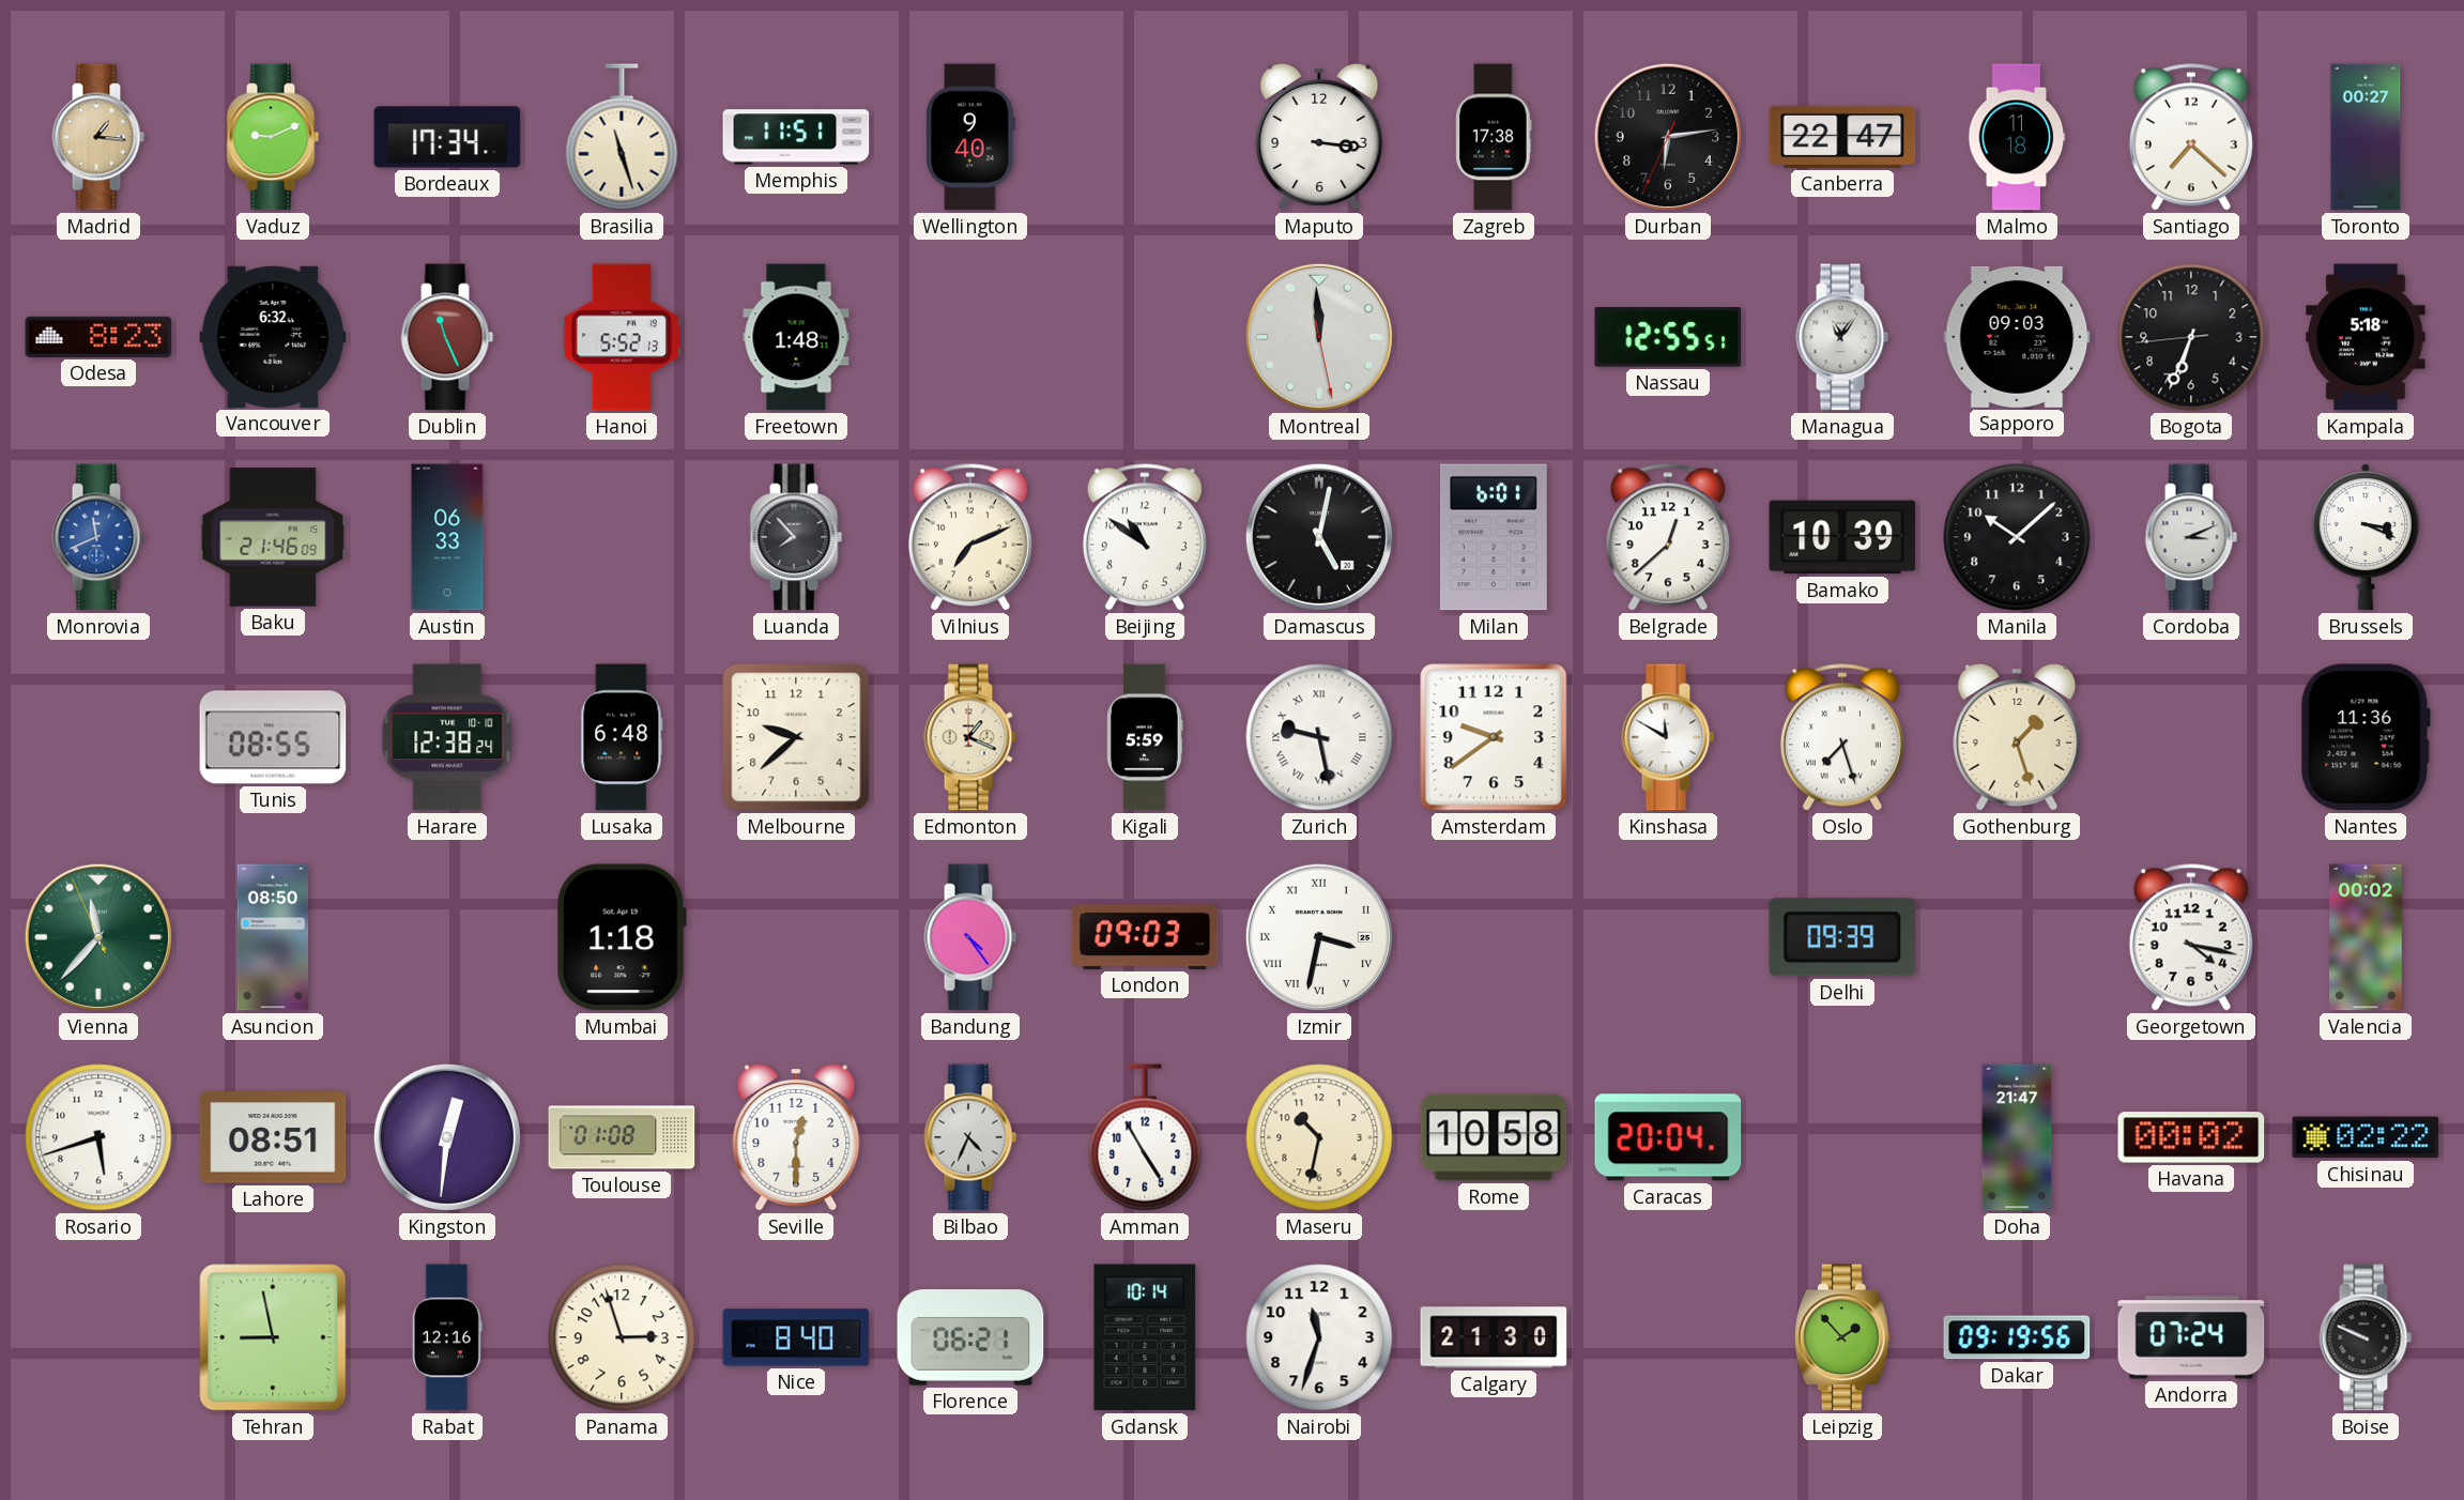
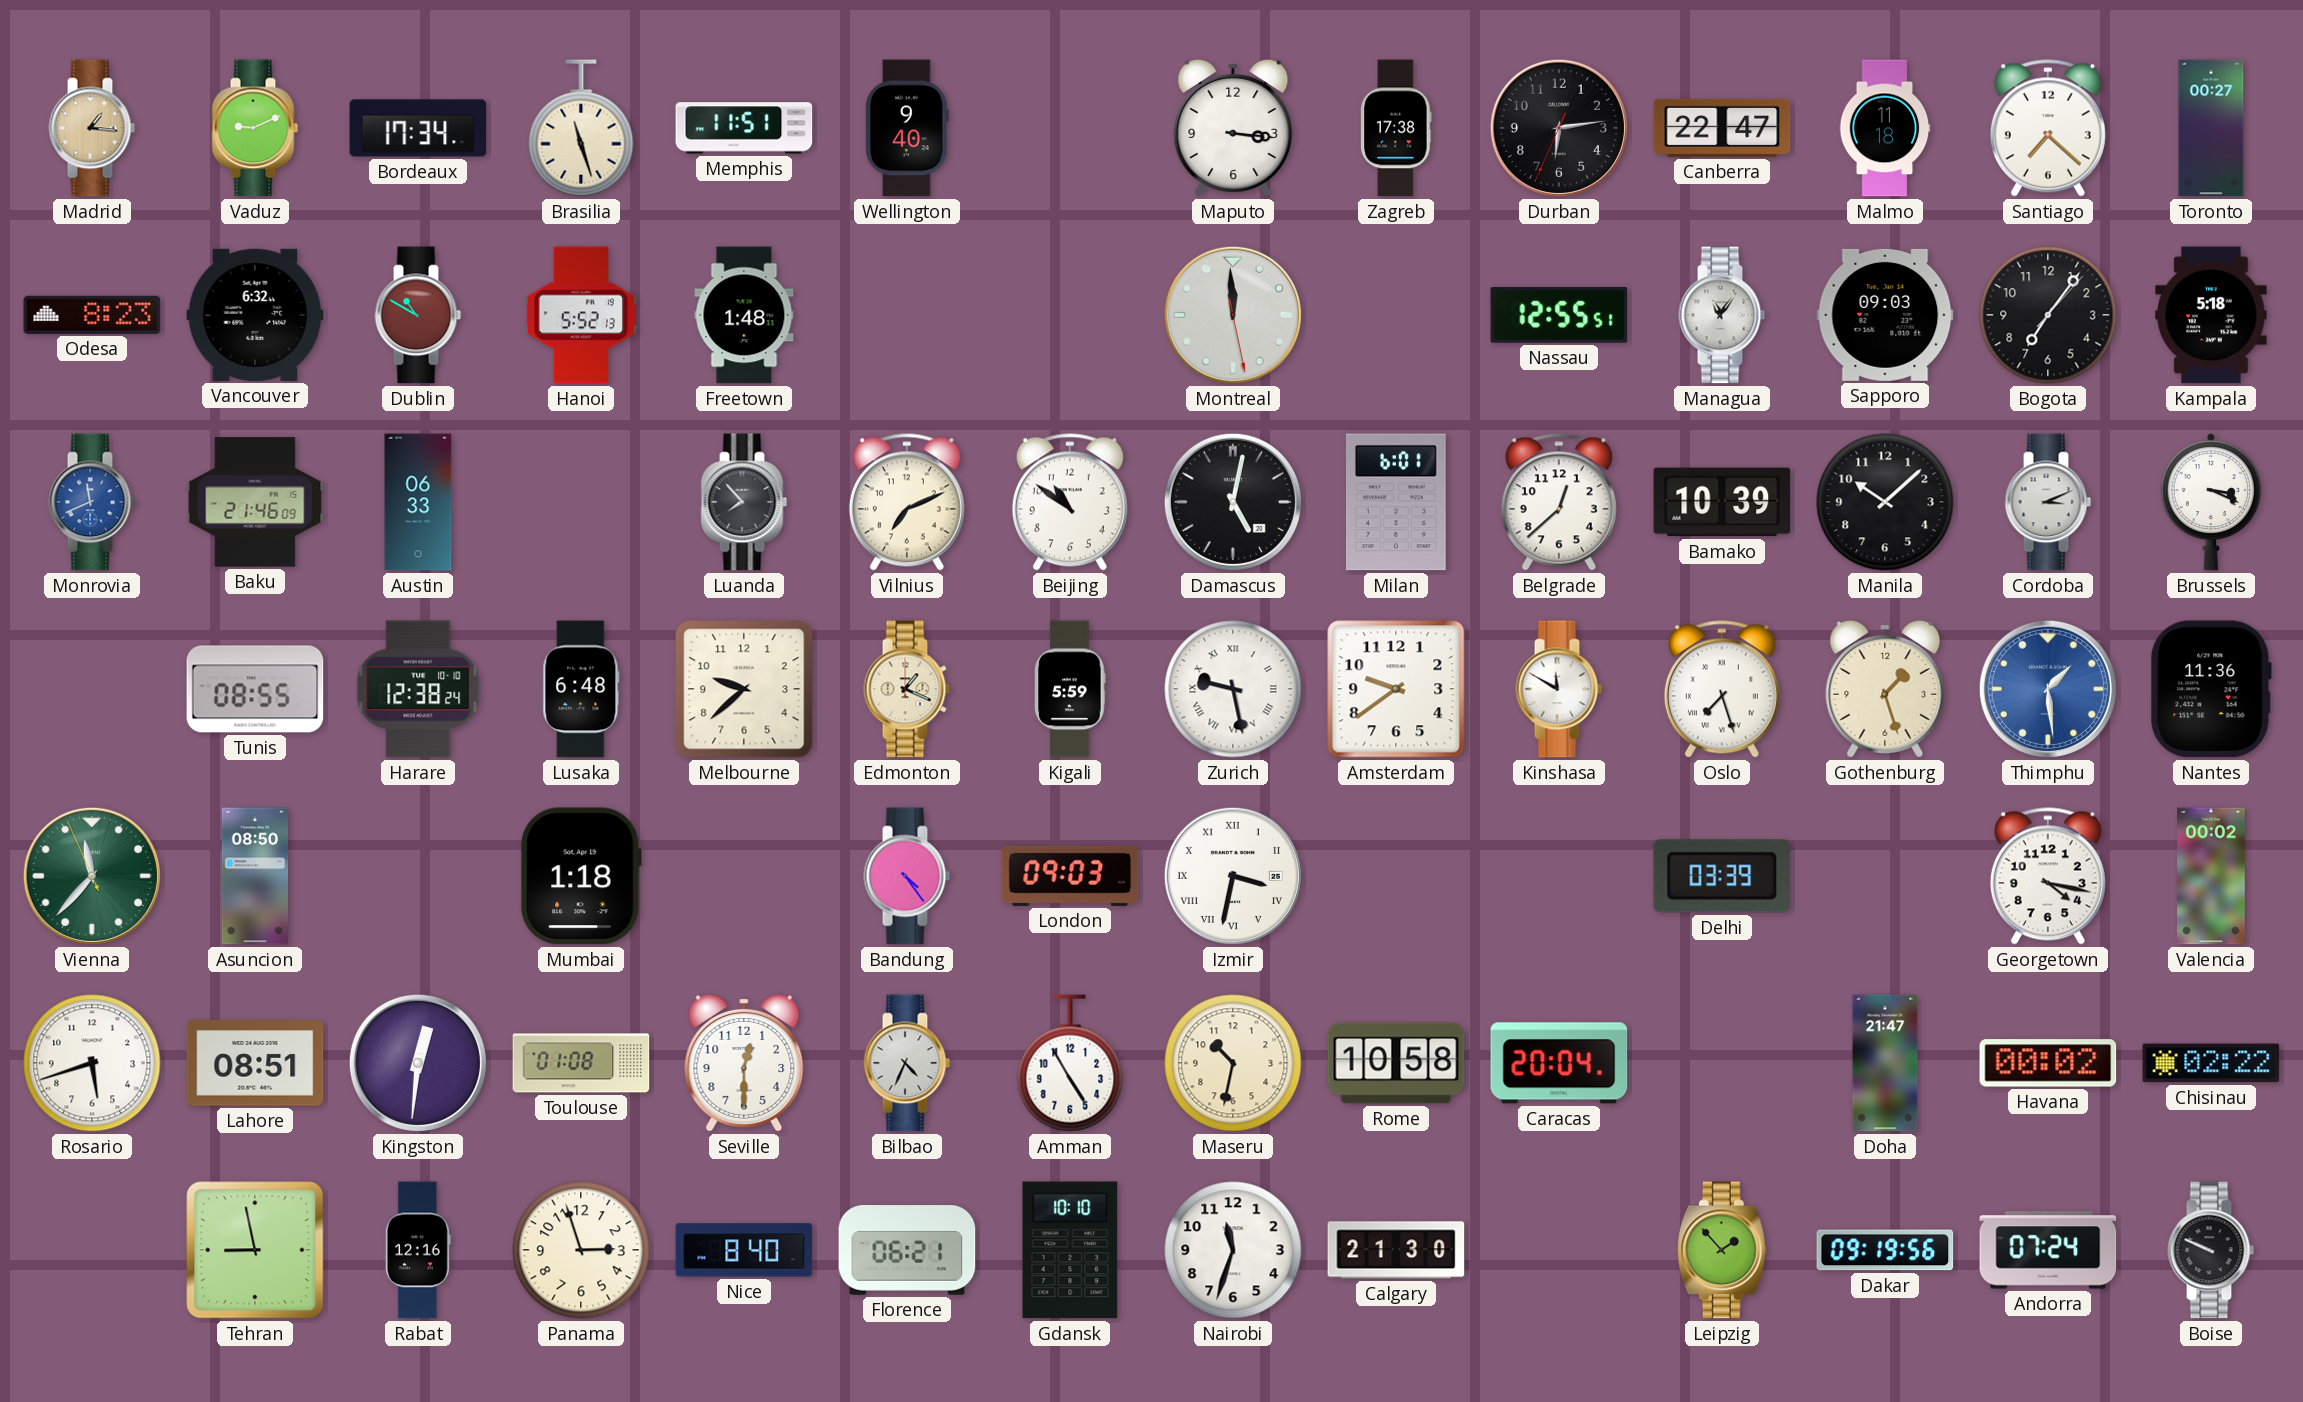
Dublin: 11:26 -> 10:50 (418, 315)
Bogota: 6:33 -> 7:06 (2048, 315)
Thimphu: none -> 1:29 (2048, 689)
Delhi: 09:39 -> 03:39 (1722, 876)
Gdansk: 10:14 -> 10:10 (1070, 1250)
